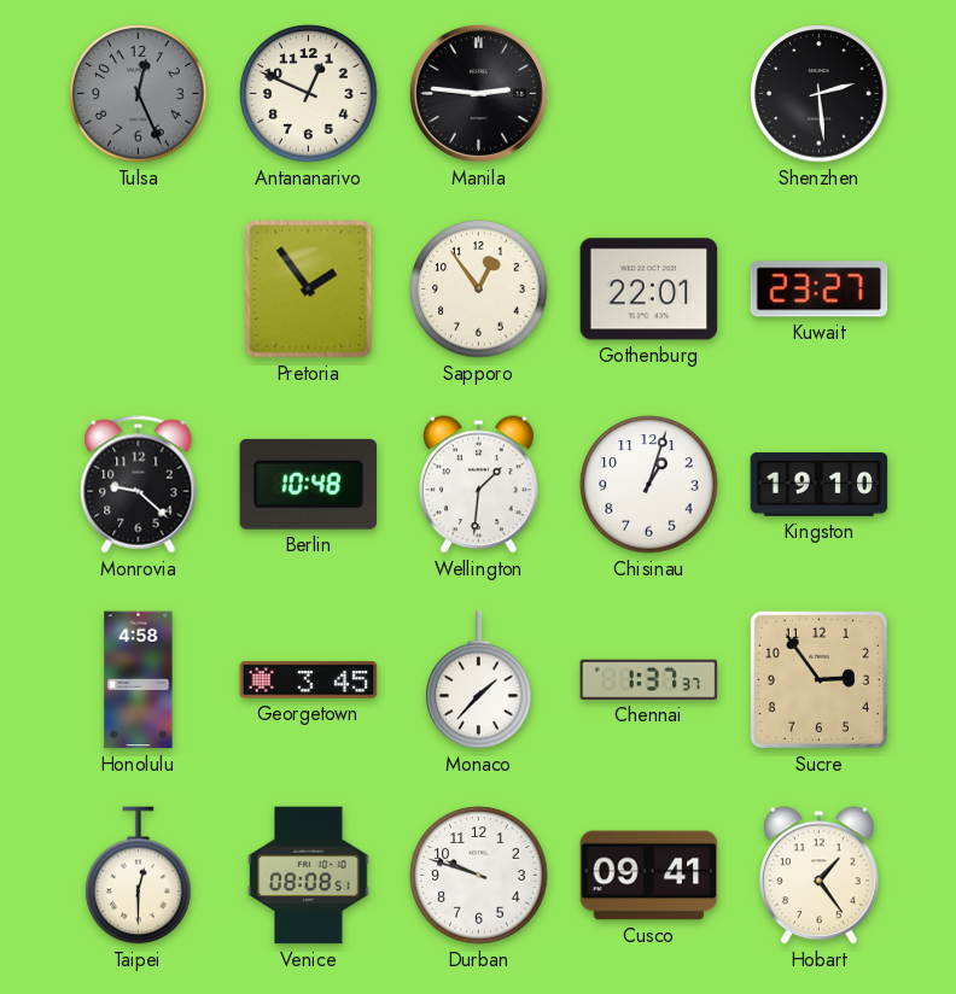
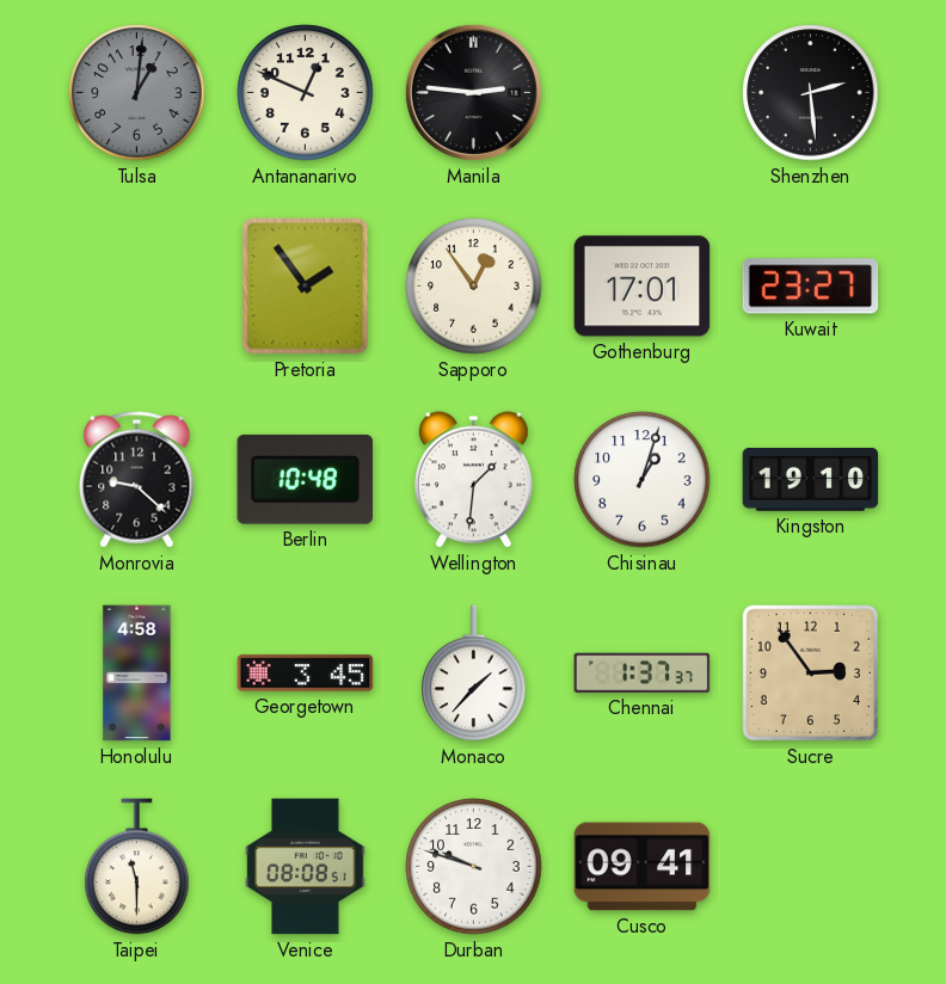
Tulsa: 12:26 -> 1:01 (137, 93)
Gothenburg: 22:01 -> 17:01 (643, 287)
Taipei: 12:30 -> 11:30 (137, 867)
Hobart: 1:24 -> none (820, 876)
